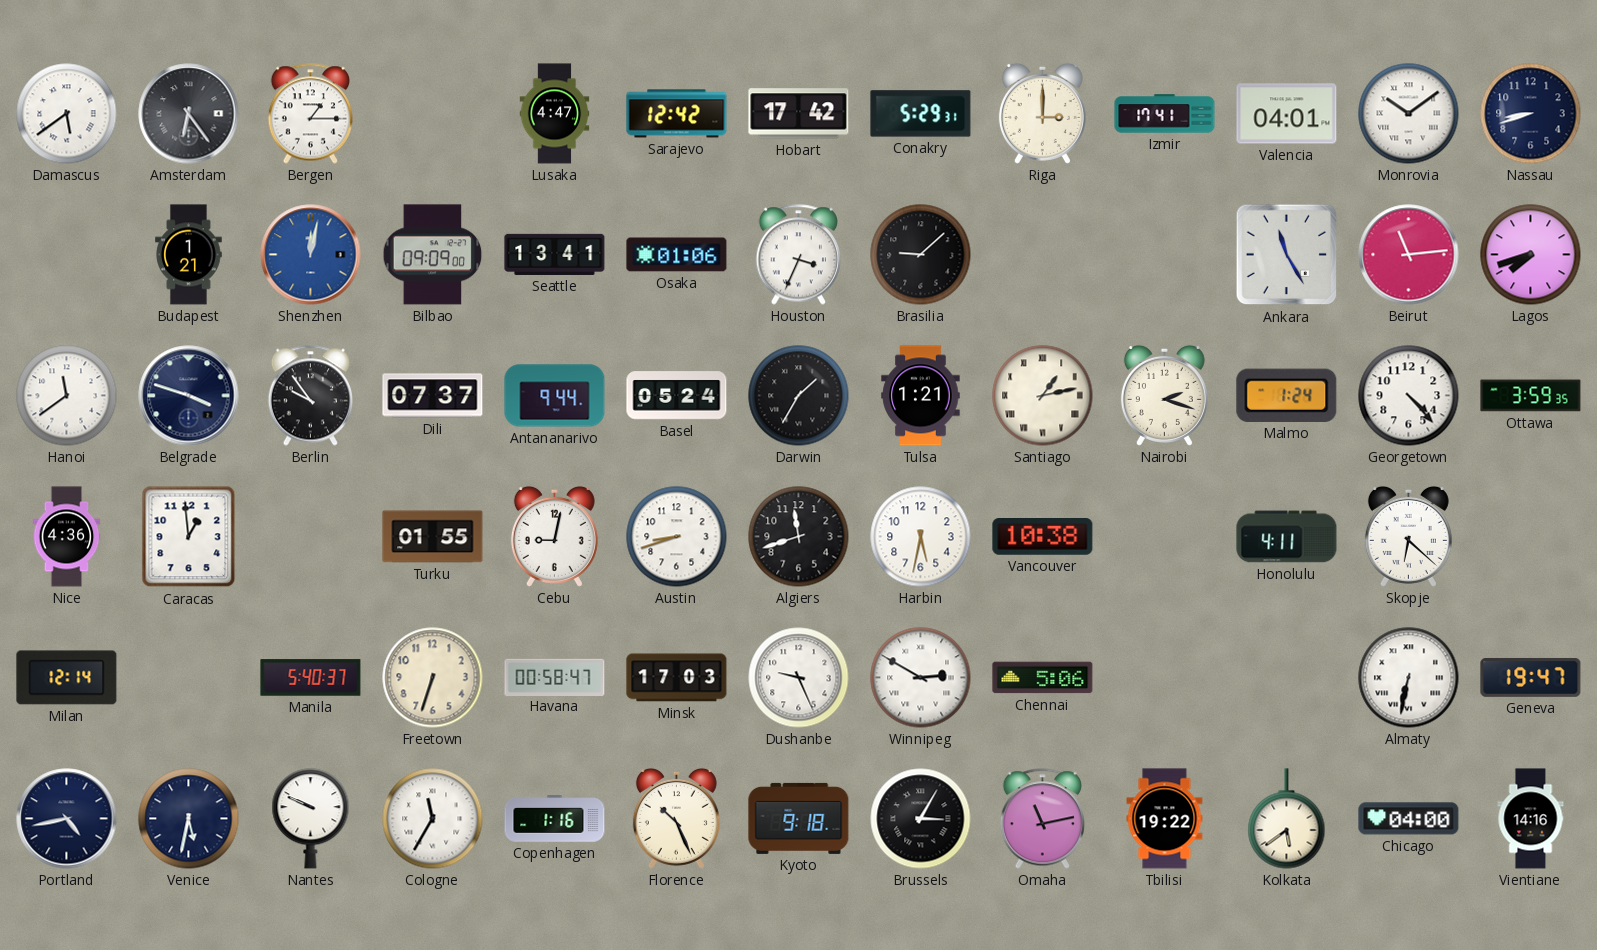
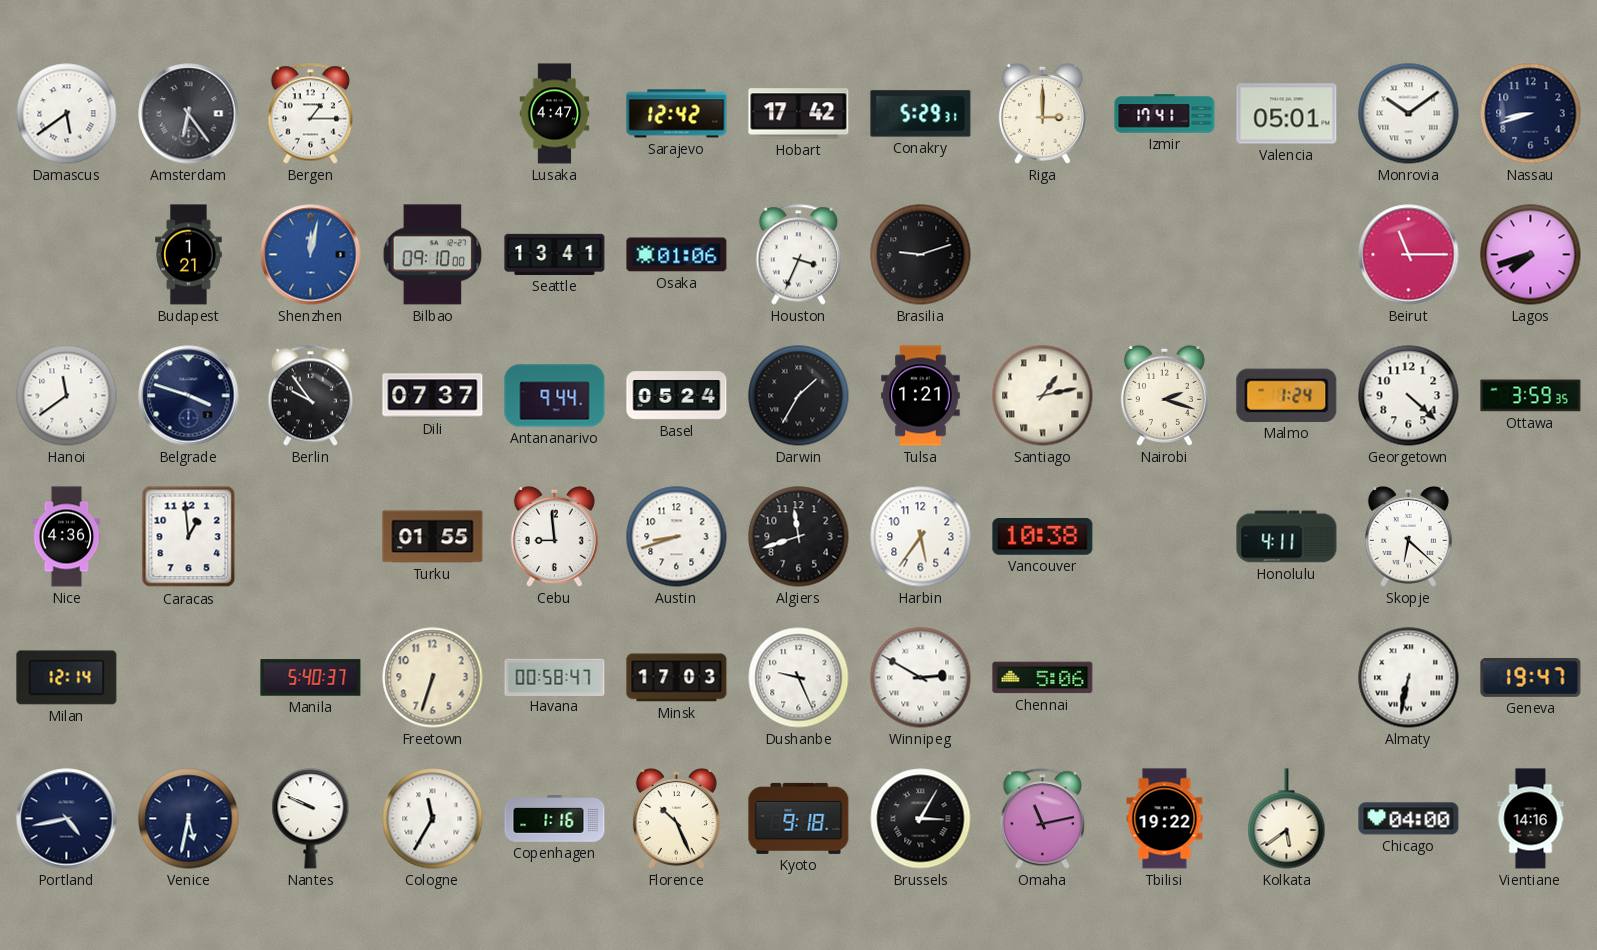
Valencia: 04:01 -> 05:01 (1287, 114)
Bilbao: 09:09 -> 09:10 (433, 255)
Brasilia: 9:08 -> 9:12 (921, 255)
Ankara: 11:25 -> none (1287, 255)
Beirut: 11:14 -> 11:15 (1409, 255)
Georgetown: 4:23 -> 4:22 (1409, 396)
Cebu: 9:02 -> 8:59 (554, 536)
Harbin: 5:32 -> 5:36 (921, 537)
